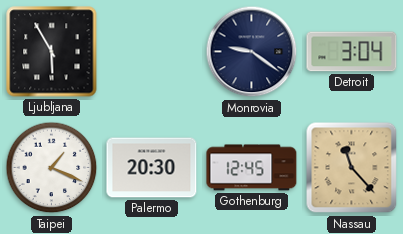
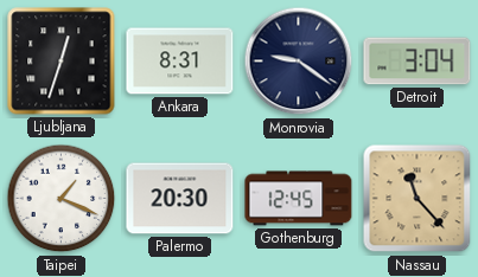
Ljubljana: 5:55 -> 12:33 (62, 62)
Ankara: none -> 8:31 (180, 62)
